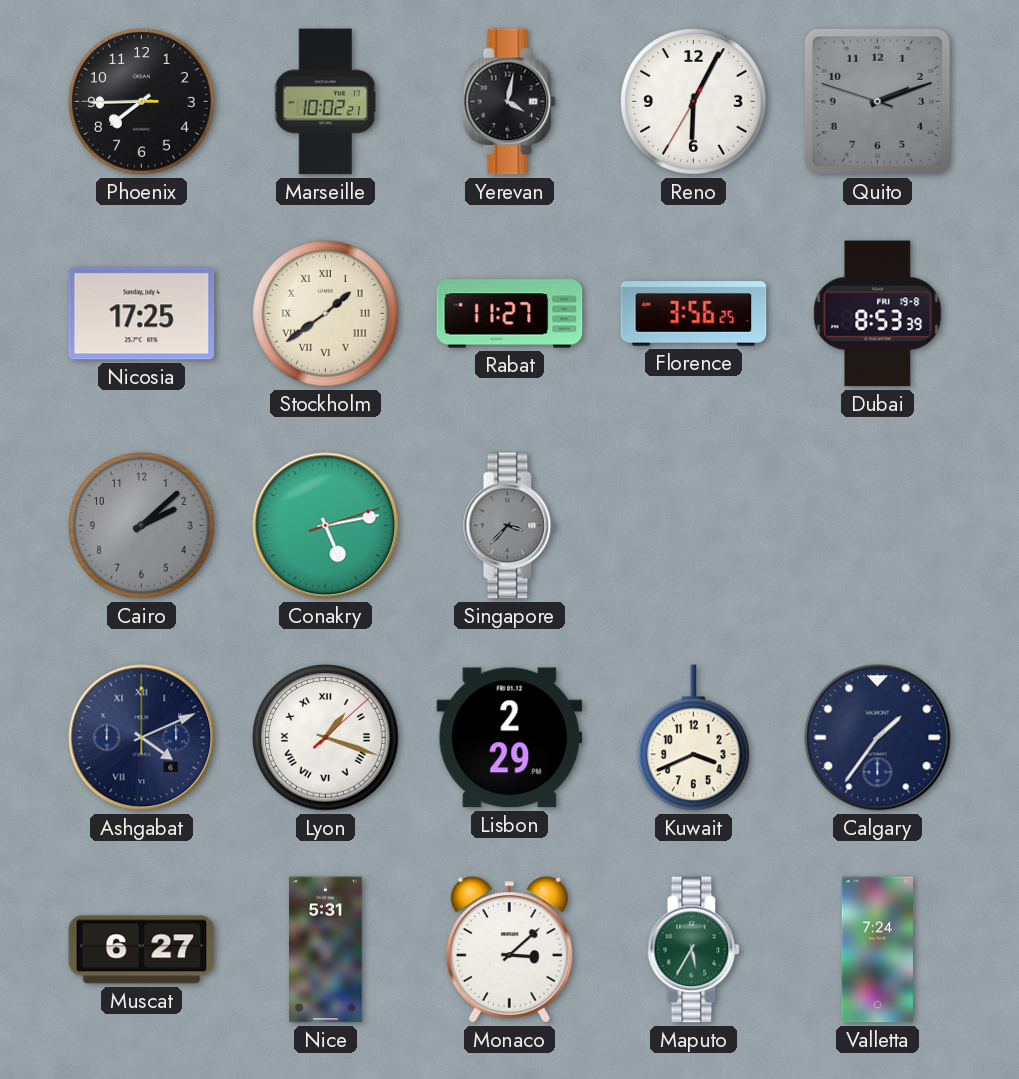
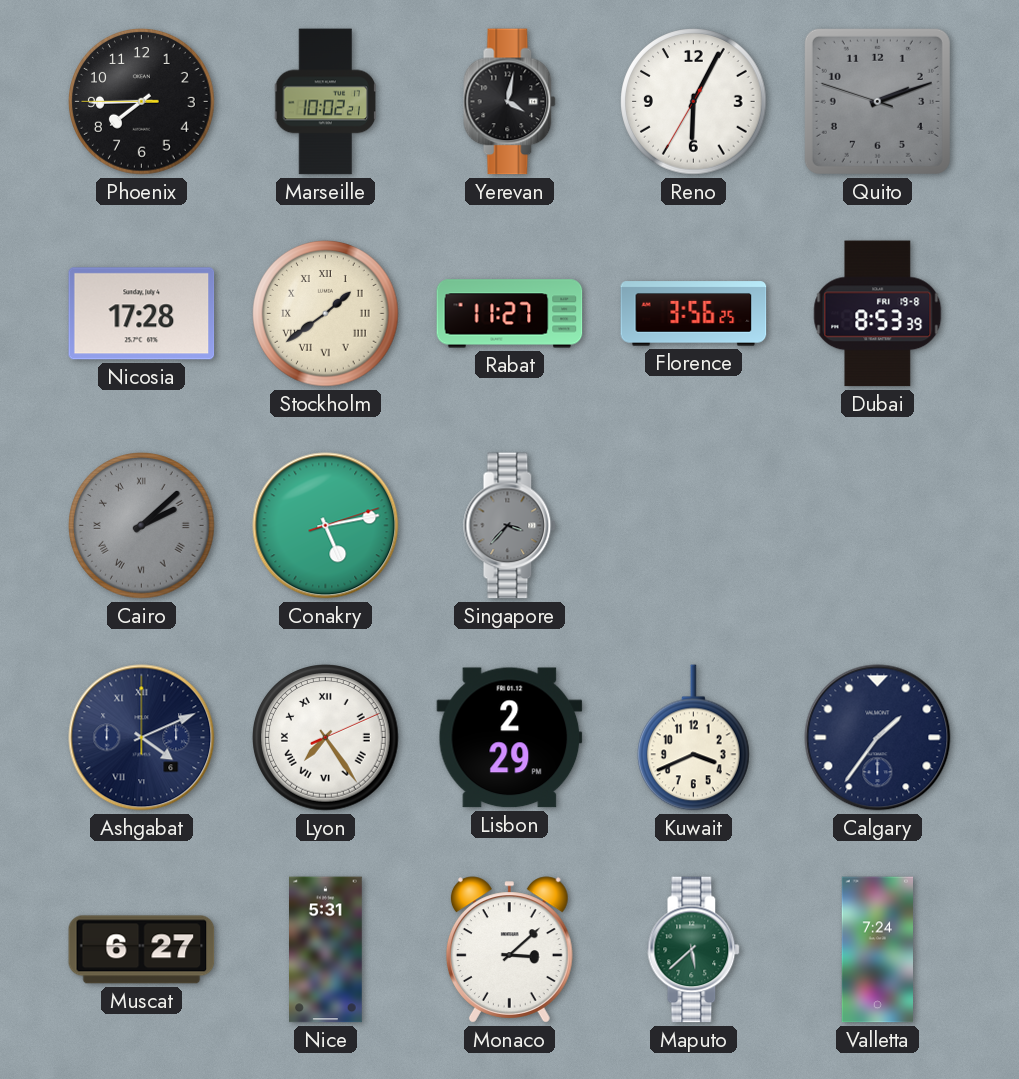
Nicosia: 17:25 -> 17:28 (142, 314)
Cairo numerals: Arabic -> Roman (142, 526)
Lyon: 1:18 -> 7:24 (326, 738)
Maputo: 5:35 -> 5:38 (694, 950)
